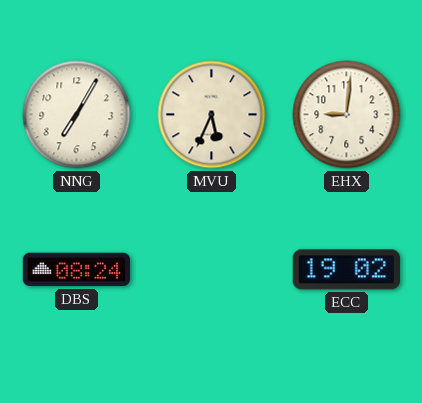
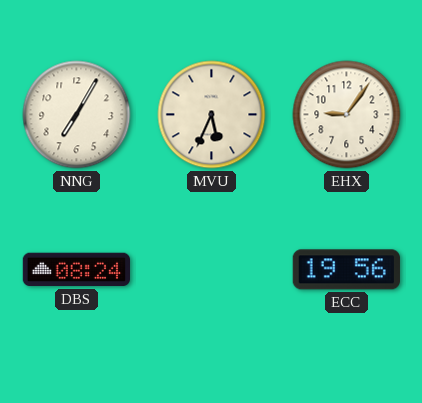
EHX: 9:01 -> 9:06 (347, 115)
ECC: 19:02 -> 19:56 (346, 270)
